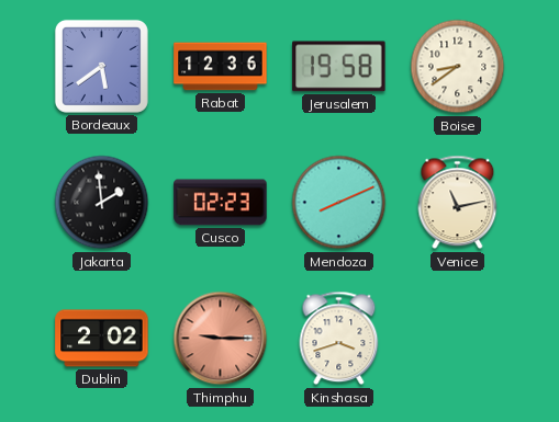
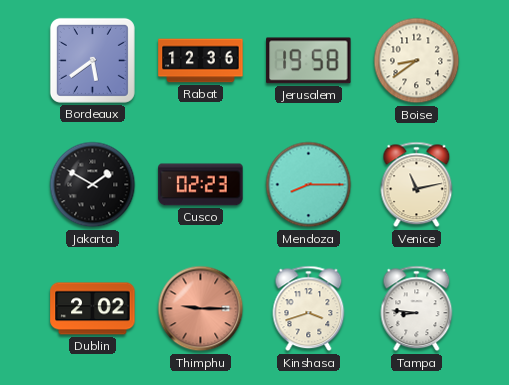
Jakarta: 1:59 -> 1:50 (93, 185)
Mendoza: 8:11 -> 8:15 (309, 185)
Tampa: none -> 8:46 (417, 309)
